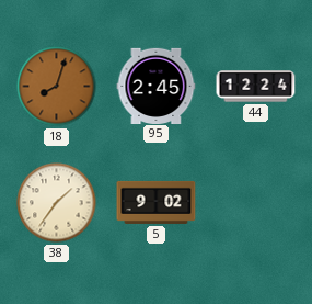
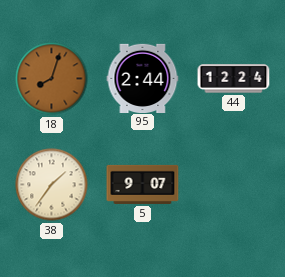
95: 2:45 -> 2:44 (143, 78)
5: 9:02 -> 9:07 (143, 184)
